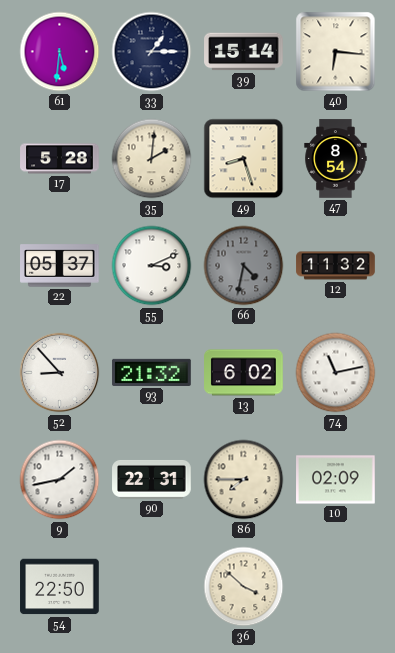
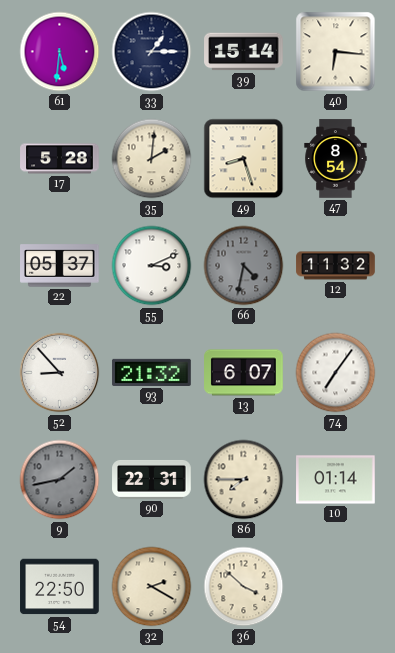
13: 6:02 -> 6:07 (244, 373)
74: 11:13 -> 7:06 (336, 373)
9 dial: white -> grey (60, 480)
10: 02:09 -> 01:14 (336, 480)
32: none -> 2:20 (152, 587)
